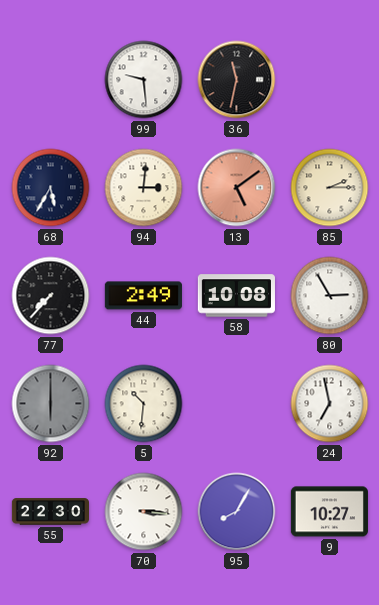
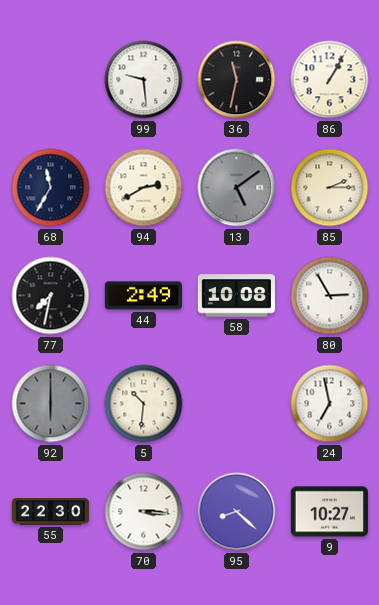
86: none -> 1:05 (330, 80)
68: 5:35 -> 11:35 (51, 188)
94: 3:01 -> 2:40 (144, 188)
13 dial: salmon -> grey (237, 188)
77: 7:37 -> 7:32 (51, 296)
95: 8:05 -> 8:22 (237, 512)
